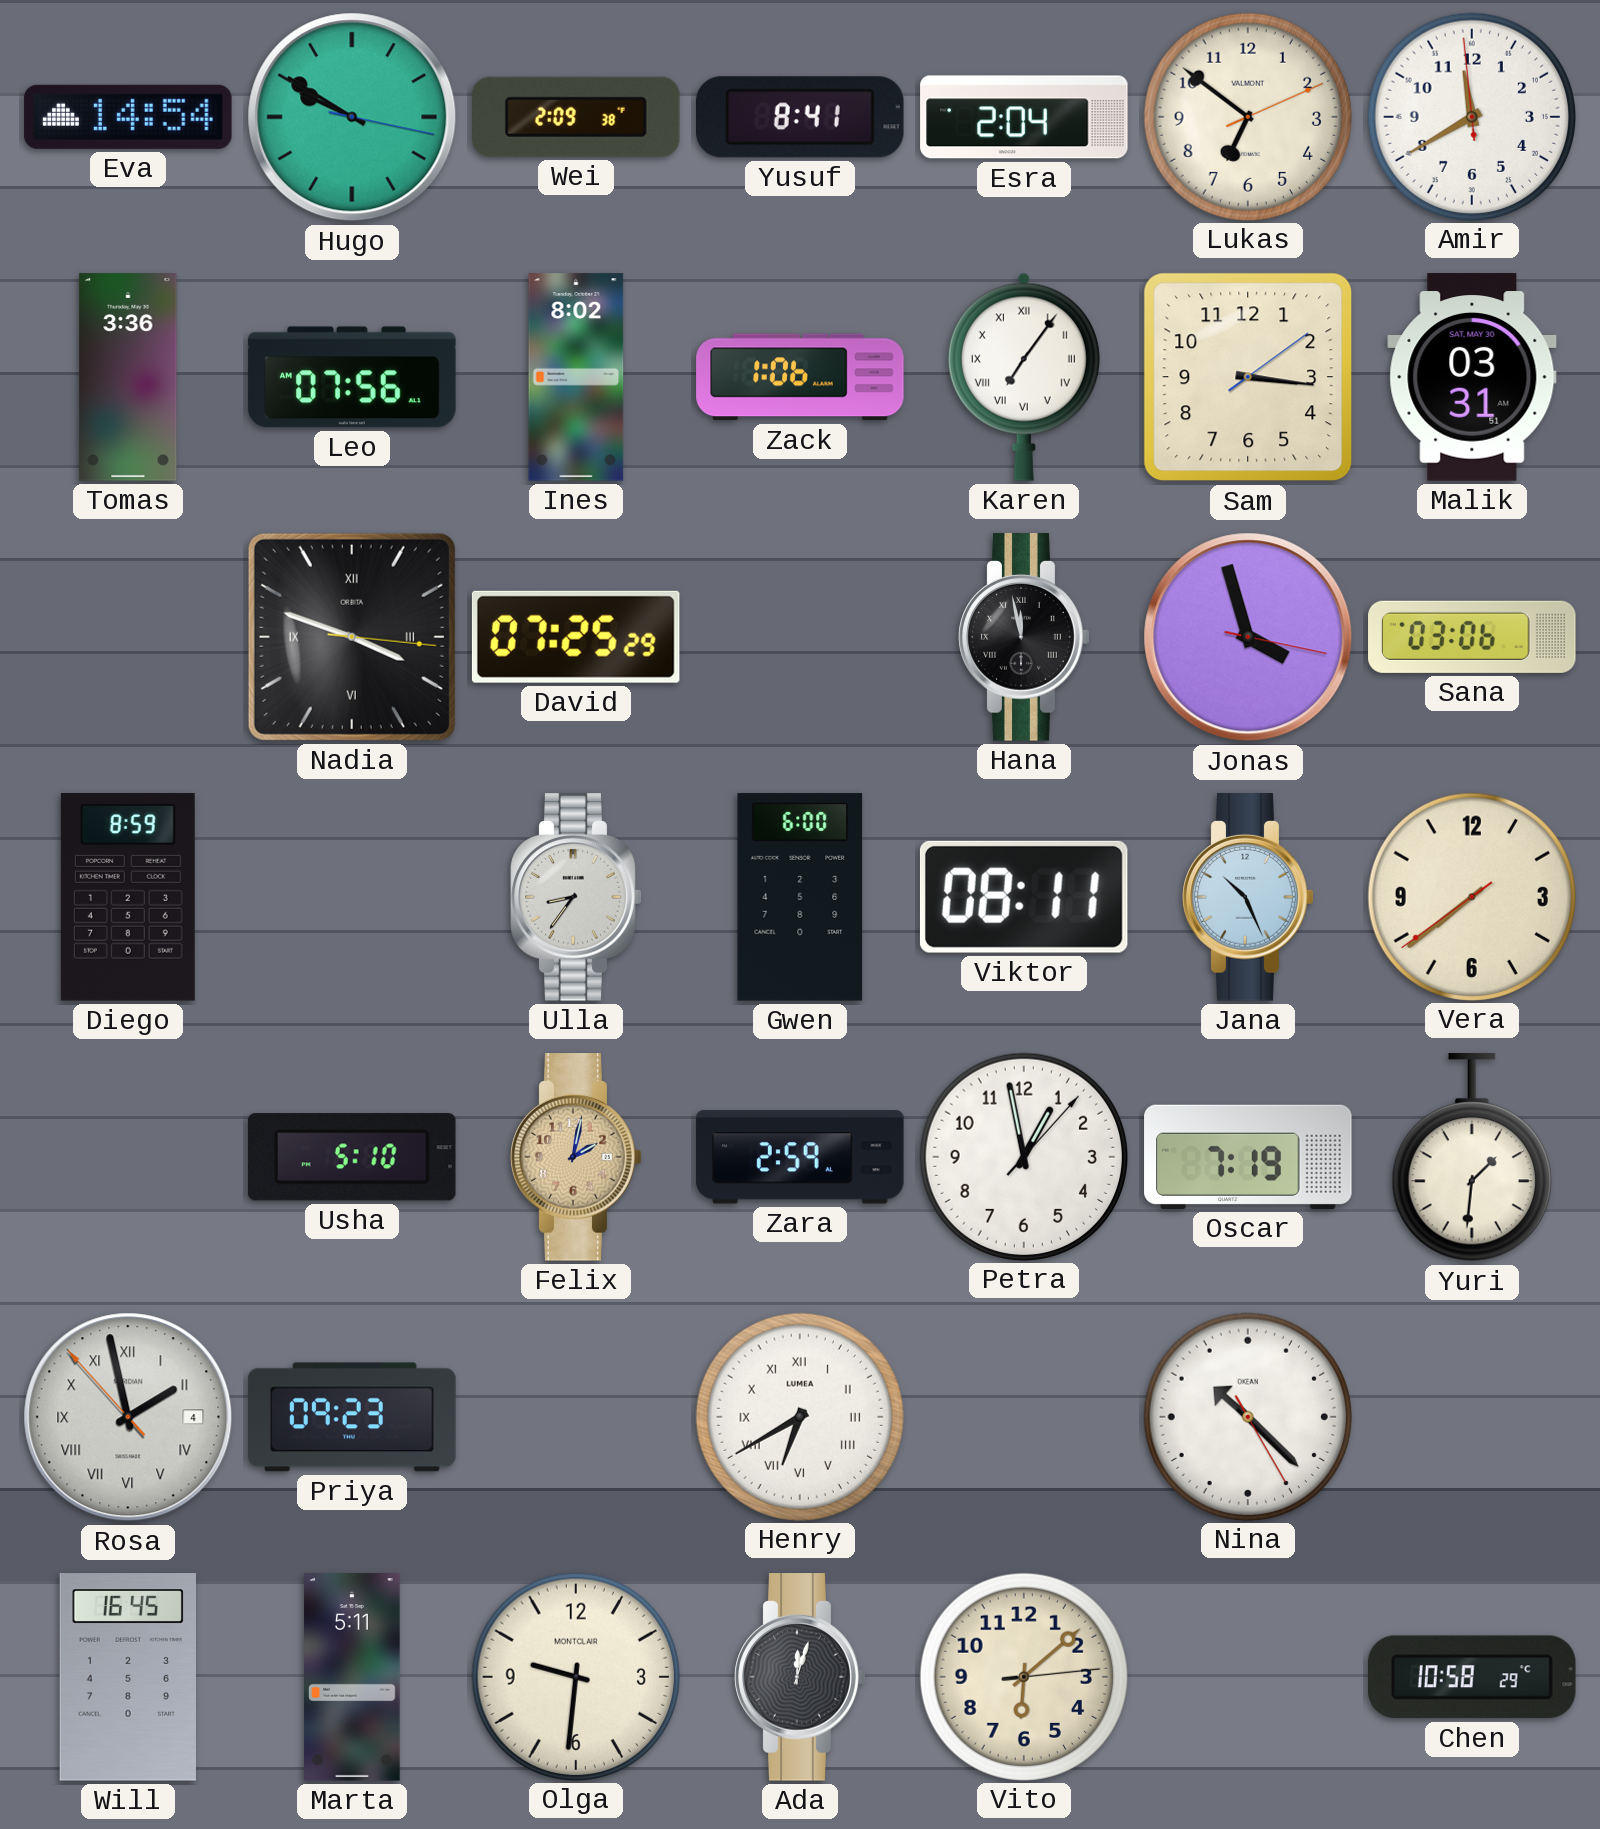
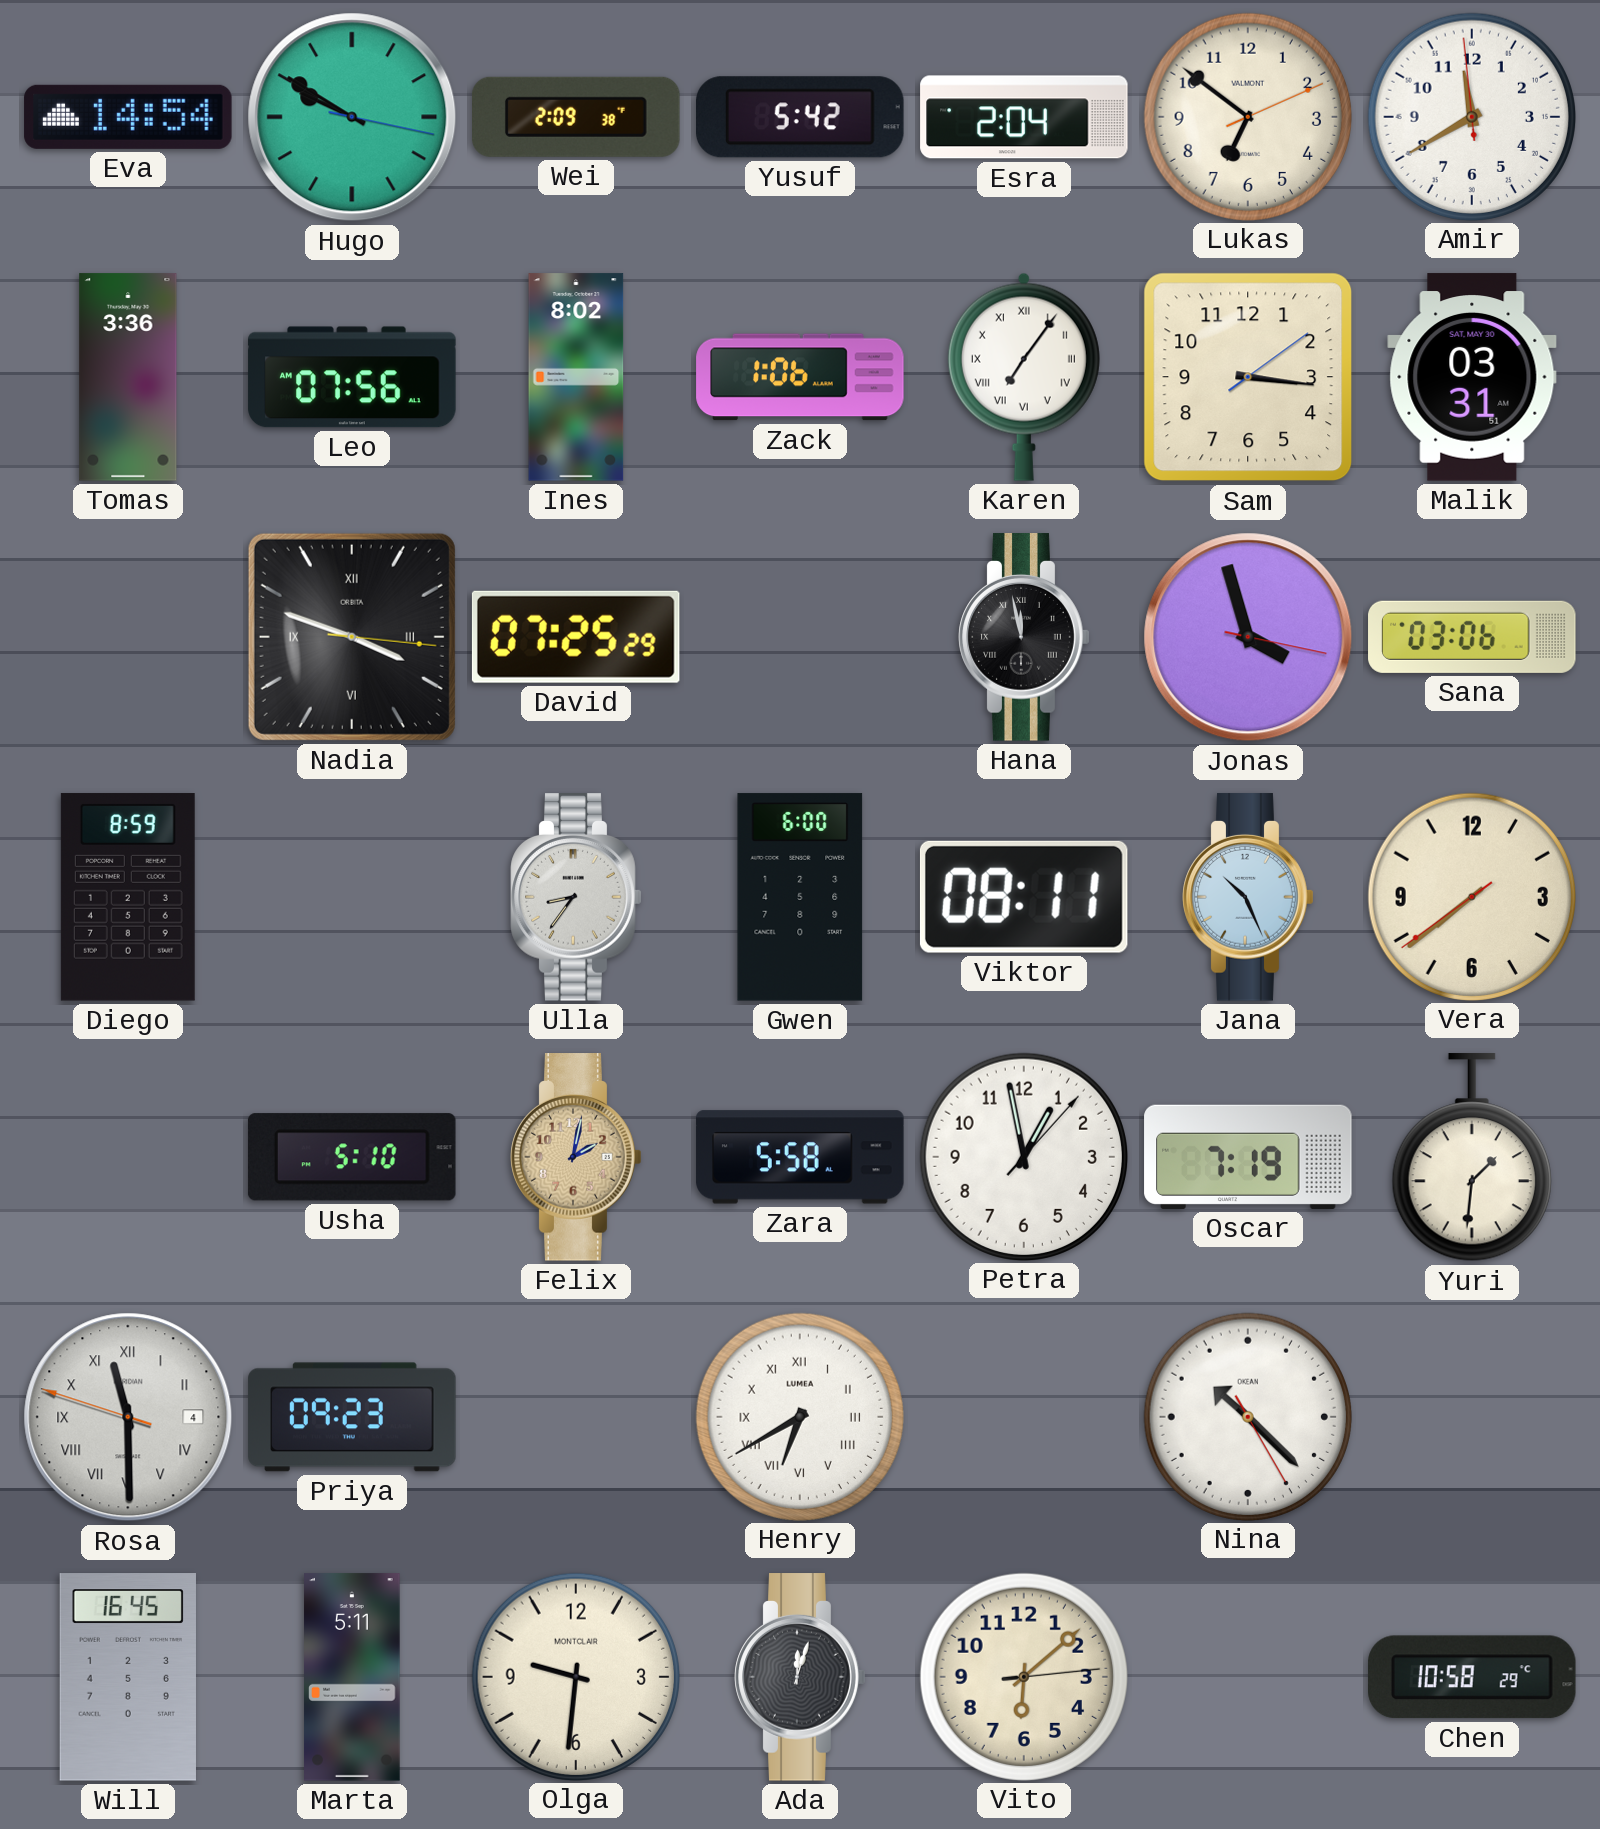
Yusuf: 8:41 -> 5:42 (801, 117)
Zara: 2:59 -> 5:58 (800, 1157)
Rosa: 1:57 -> 11:29 (128, 1417)
